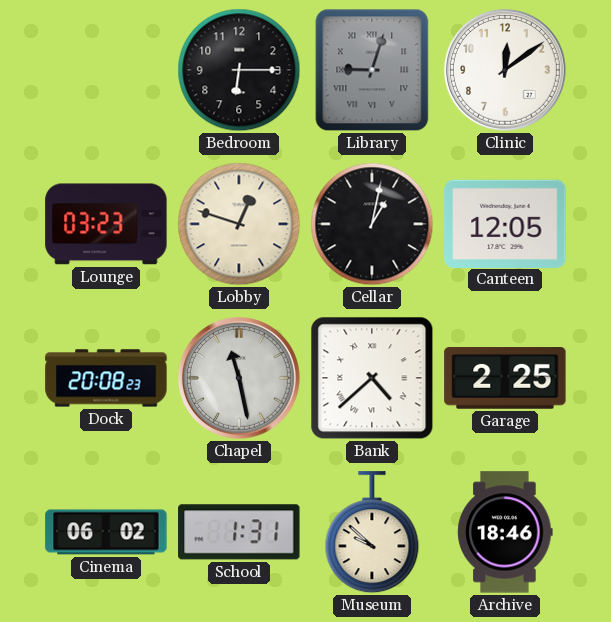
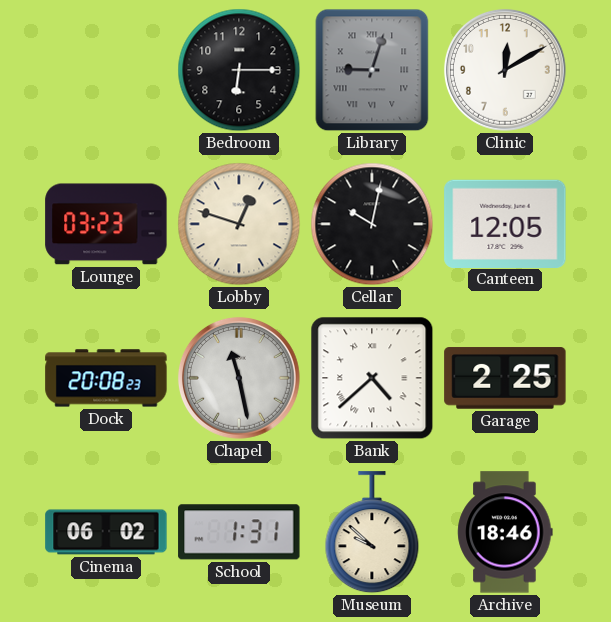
Clinic: 12:09 -> 12:10 (505, 70)
Cellar: 1:02 -> 10:02 (372, 224)
